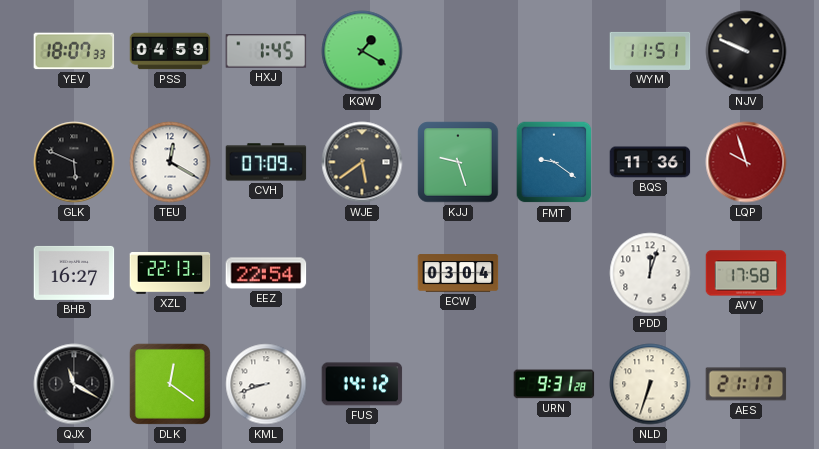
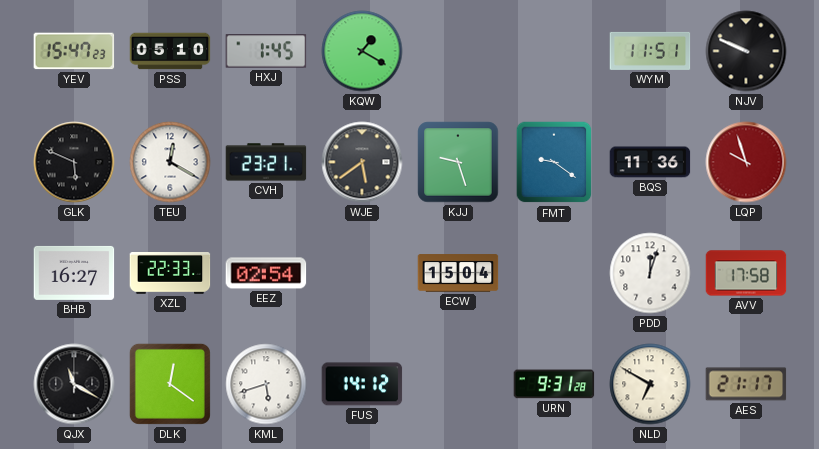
YEV: 18:07 -> 15:47 (74, 51)
PSS: 04:59 -> 05:10 (170, 51)
CVH: 07:09 -> 23:21 (266, 162)
XZL: 22:13 -> 22:33 (170, 274)
EEZ: 22:54 -> 02:54 (266, 273)
ECW: 03:04 -> 15:04 (458, 273)
KML: 8:42 -> 5:42 (266, 384)
NLD: 6:33 -> 6:50 (650, 384)
